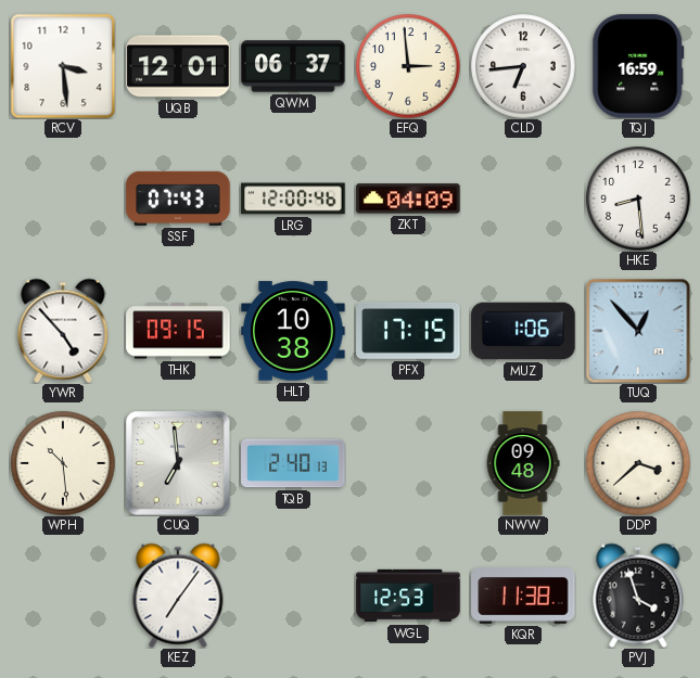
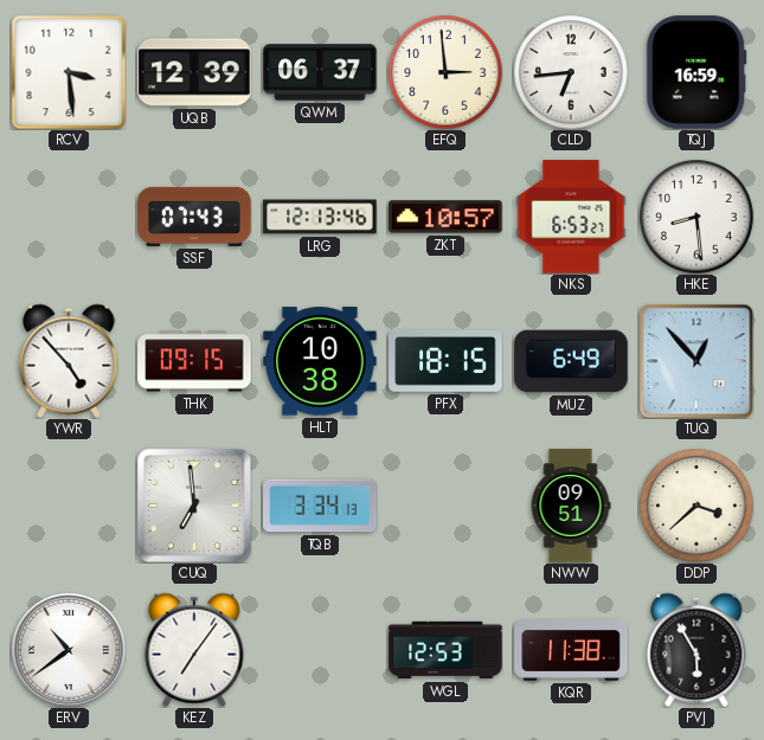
UQB: 12:01 -> 12:39 (194, 72)
LRG: 12:00 -> 12:13 (320, 217)
ZKT: 04:09 -> 10:57 (445, 217)
NKS: none -> 6:53 (571, 217)
PFX: 17:15 -> 18:15 (445, 361)
MUZ: 1:06 -> 6:49 (571, 361)
WPH: 10:29 -> none (63, 463)
TQB: 2:40 -> 3:34 (320, 506)
NWW: 09:48 -> 09:51 (571, 506)
ERV: none -> 10:39 (69, 650)
PVJ: 3:57 -> 5:55 (696, 650)
